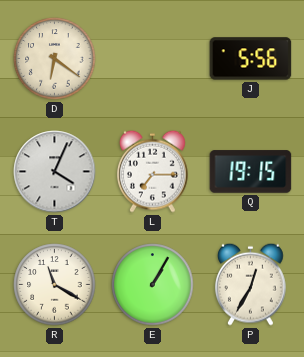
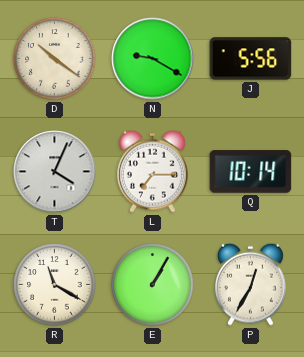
D: 6:21 -> 10:21 (55, 59)
N: none -> 9:20 (153, 59)
Q: 19:15 -> 10:14 (251, 172)
